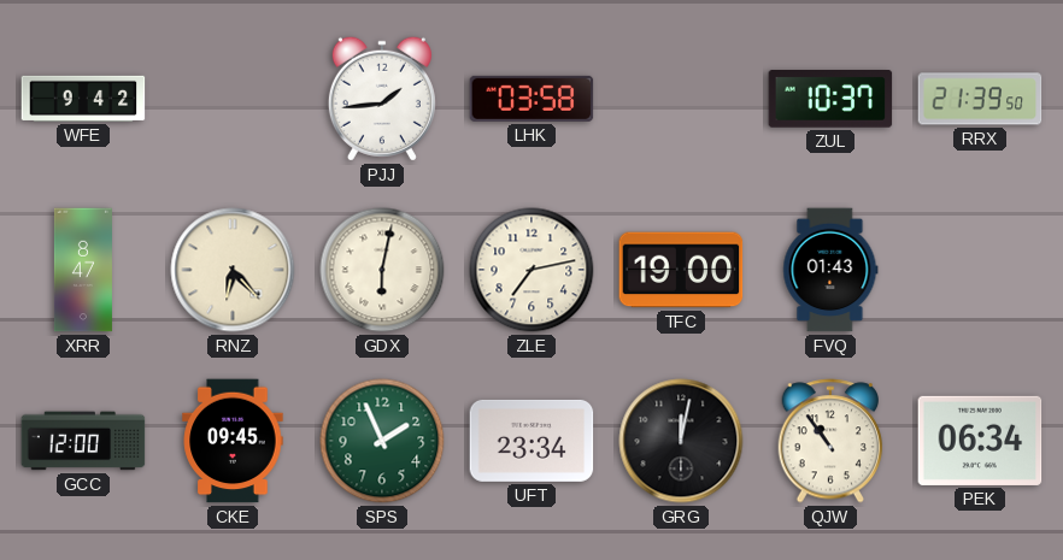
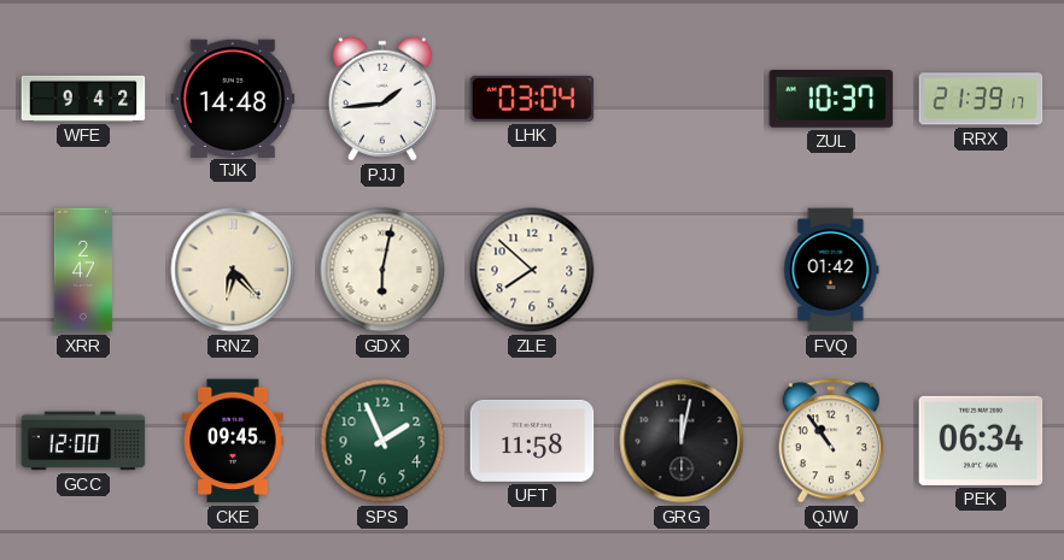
TJK: none -> 14:48 (233, 98)
LHK: 03:58 -> 03:04 (532, 99)
RRX: 21:39:50 -> 21:39:17 (981, 99)
XRR: 8:47 -> 2:47 (83, 270)
ZLE: 7:13 -> 7:52 (532, 270)
TFC: 19:00 -> none (681, 270)
FVQ: 01:43 -> 01:42 (831, 270)
UFT: 23:34 -> 11:58 (532, 441)
